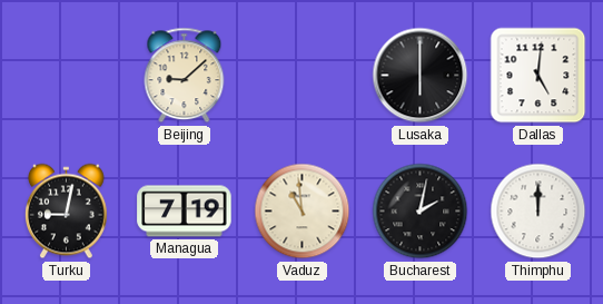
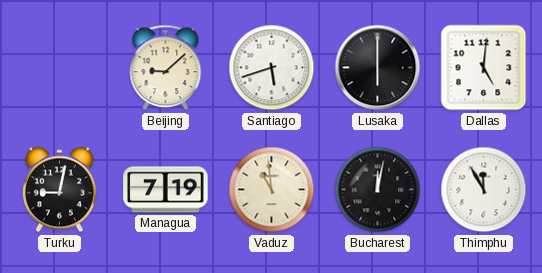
Santiago: none -> 5:42 (272, 68)
Bucharest: 2:02 -> 12:02 (378, 190)
Thimphu: 12:00 -> 11:55 (484, 190)
